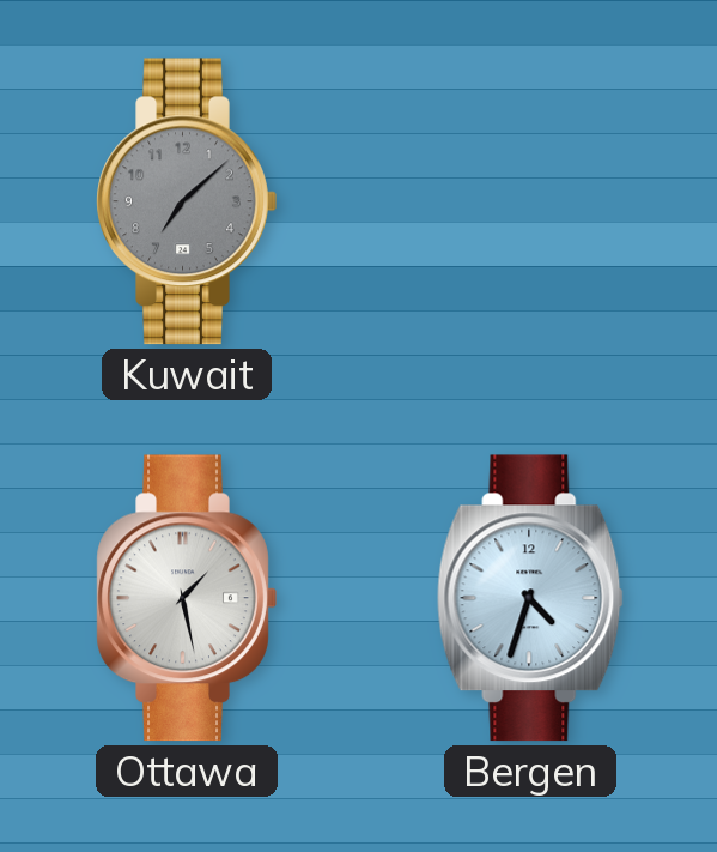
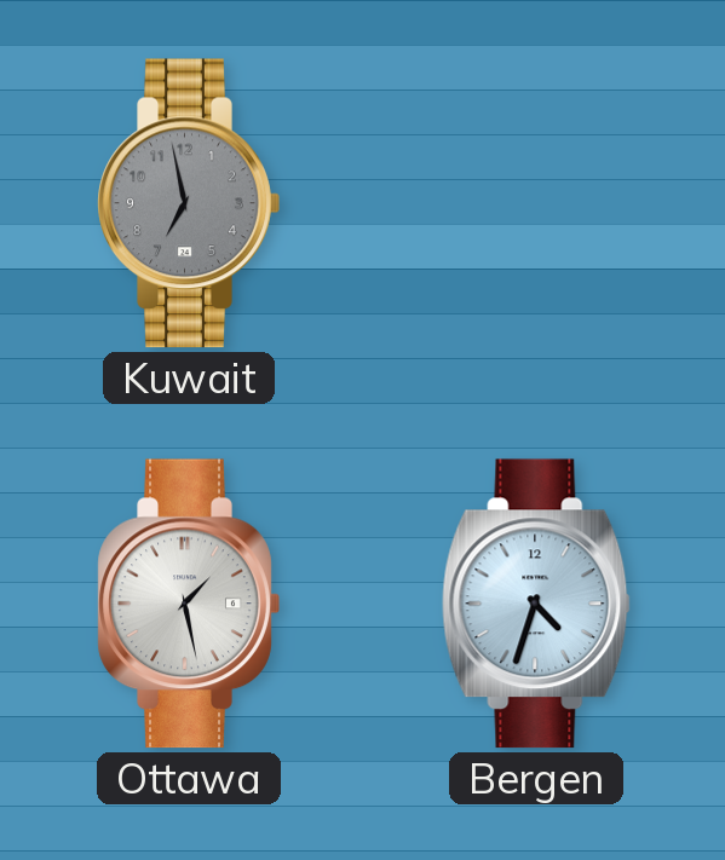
Kuwait: 7:08 -> 6:58 (189, 203)
